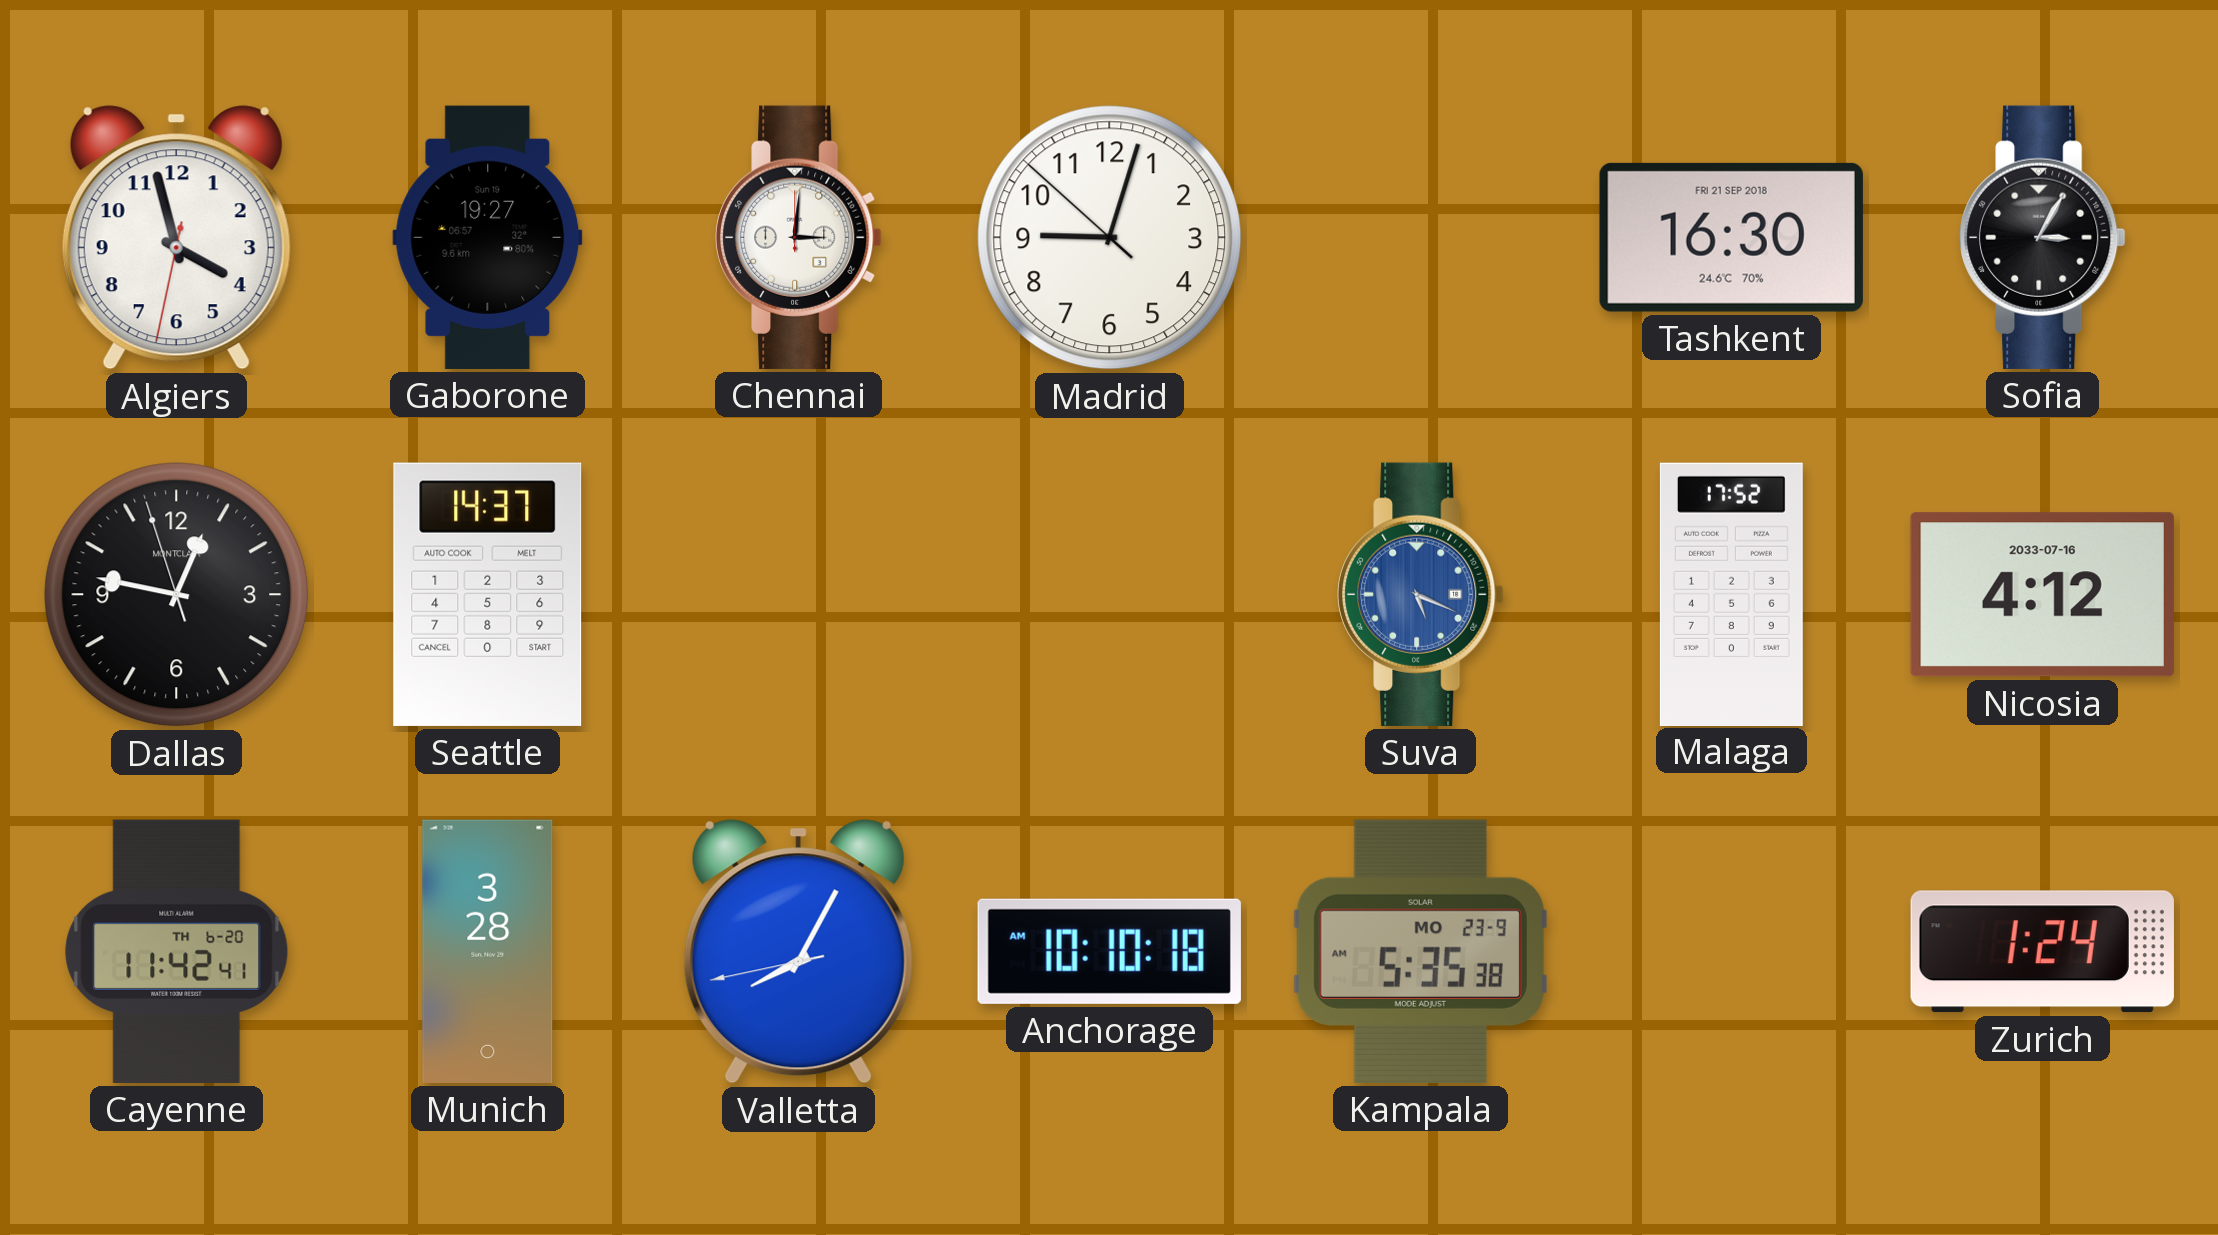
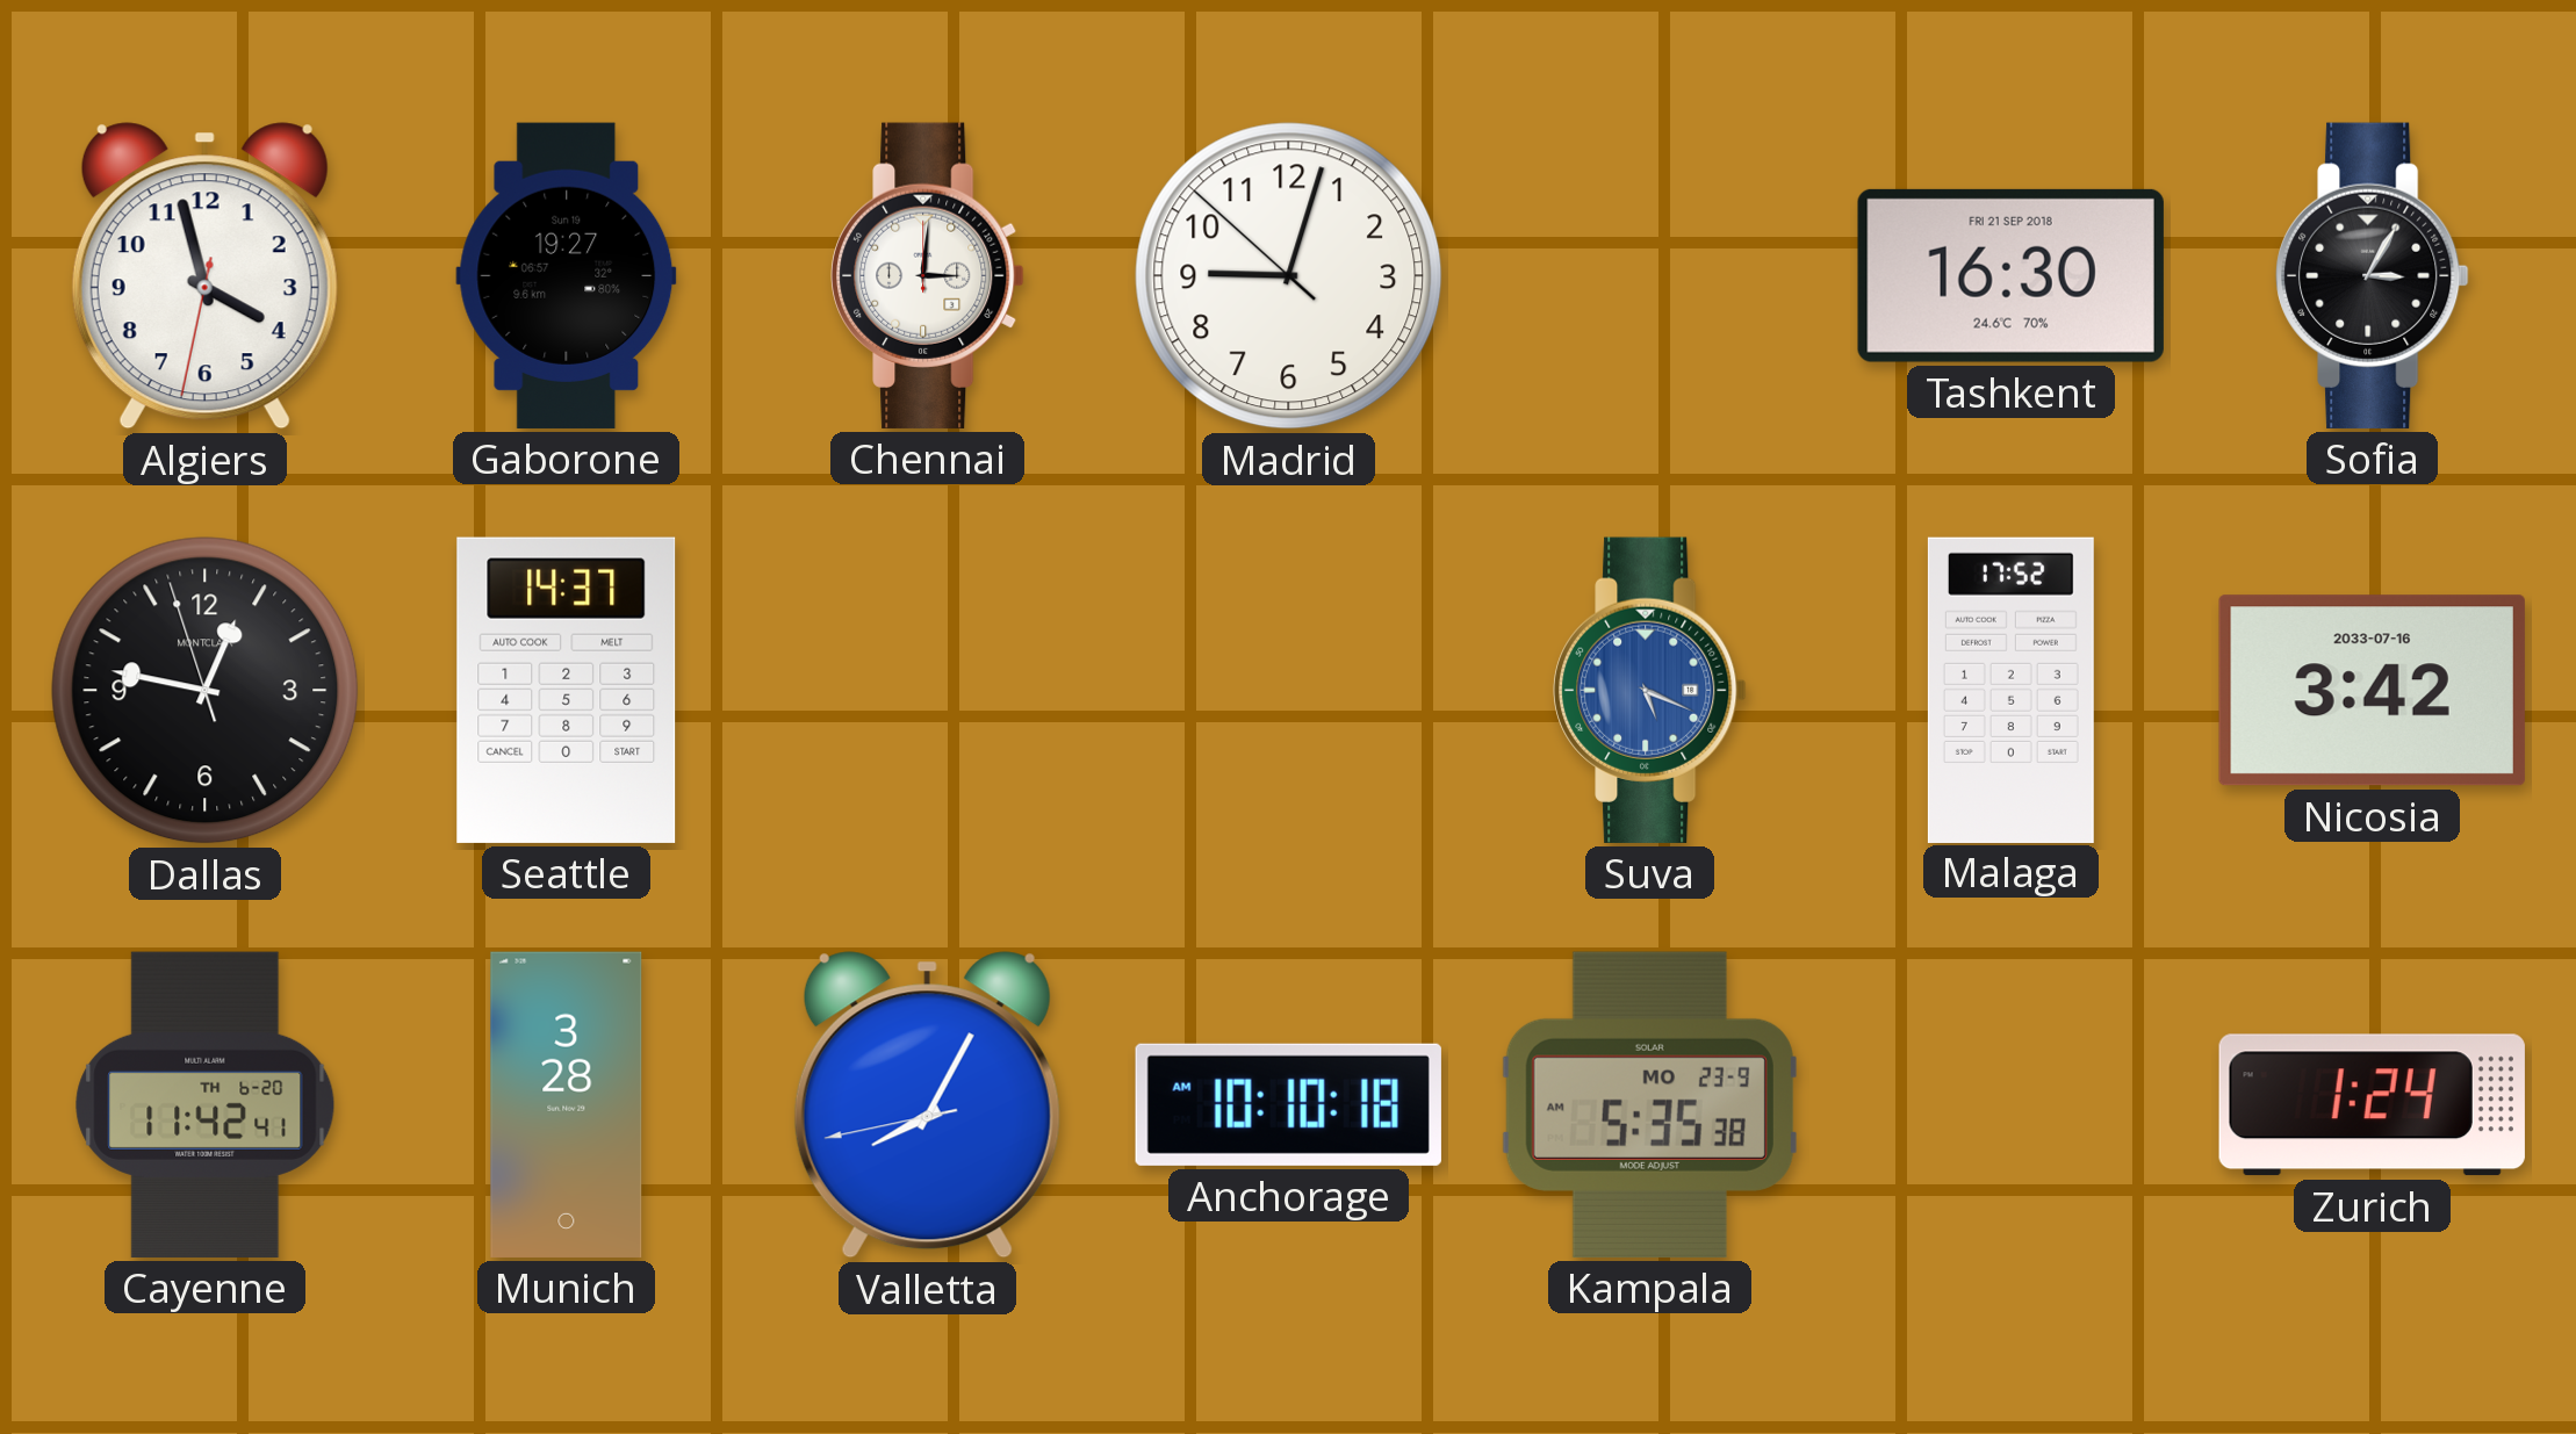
Nicosia: 4:12 -> 3:42 (2372, 691)
